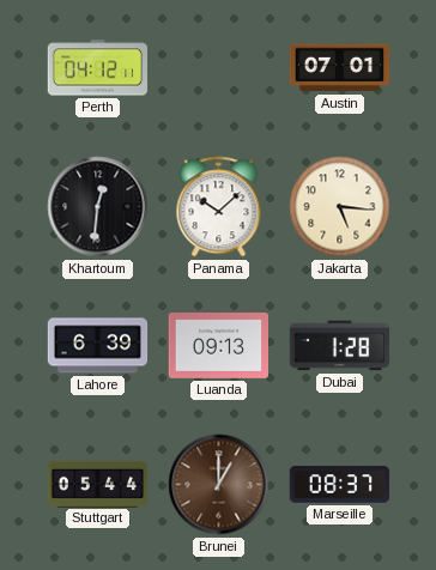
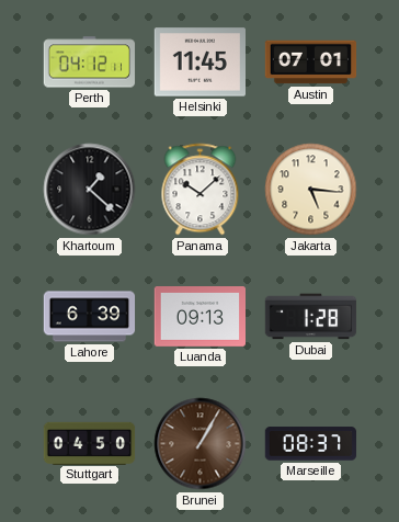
Helsinki: none -> 11:45 (200, 63)
Khartoum: 12:31 -> 1:22 (90, 190)
Stuttgart: 05:44 -> 04:50 (90, 443)
Brunei: 1:00 -> 1:05 (201, 444)
